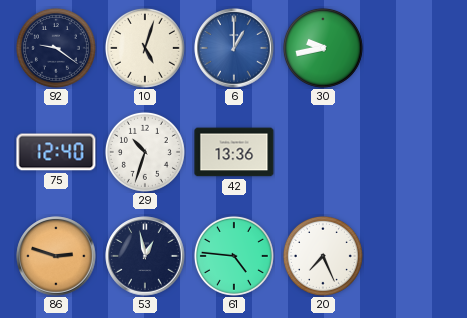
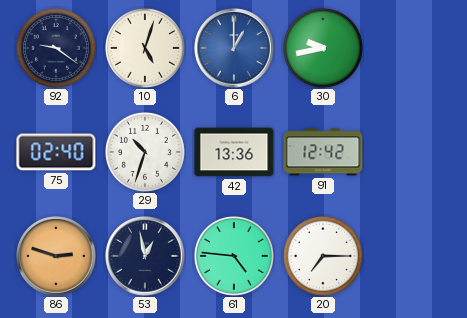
75: 12:40 -> 02:40 (56, 152)
91: none -> 12:42 (323, 152)
20: 7:26 -> 7:15 (323, 256)
